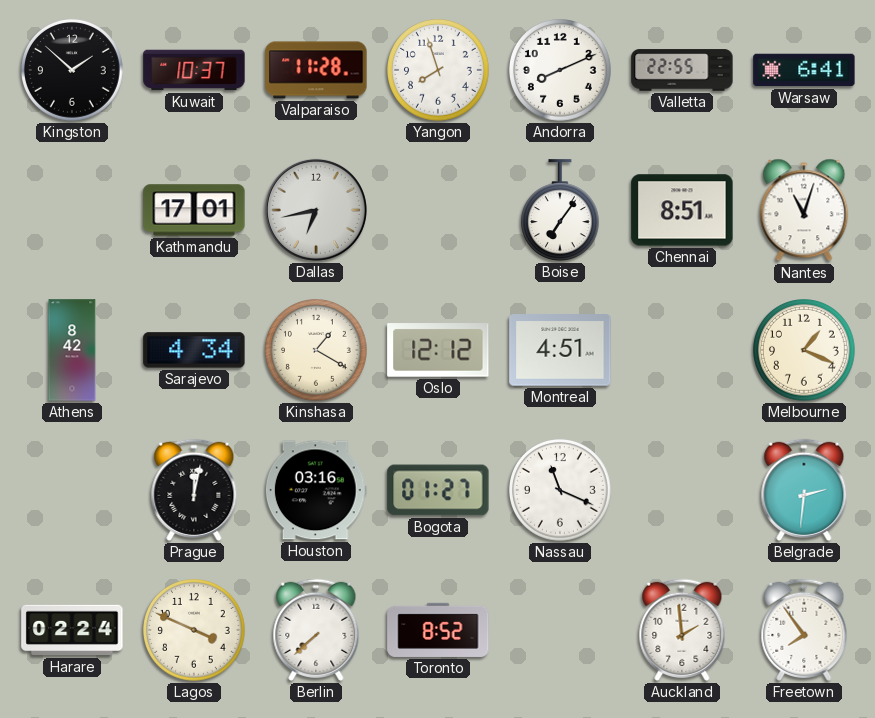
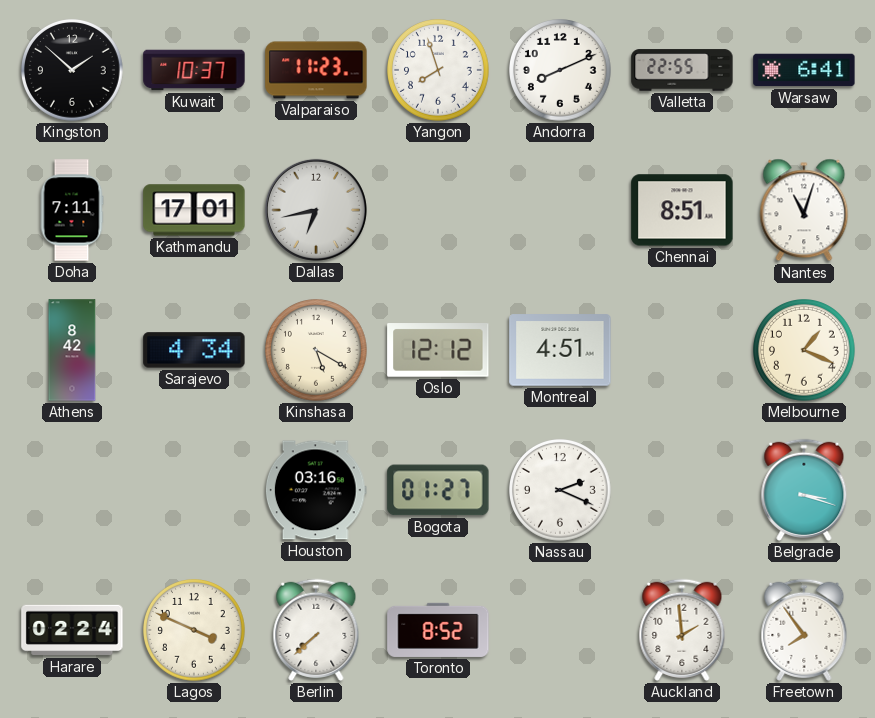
Valparaiso: 11:28 -> 11:23 (316, 70)
Doha: none -> 7:11 (72, 210)
Boise: 7:06 -> none (560, 210)
Kinshasa: 1:20 -> 5:20 (317, 351)
Prague: 12:02 -> none (194, 490)
Nassau: 11:19 -> 2:19 (561, 491)
Belgrade: 2:31 -> 3:18 (804, 490)
